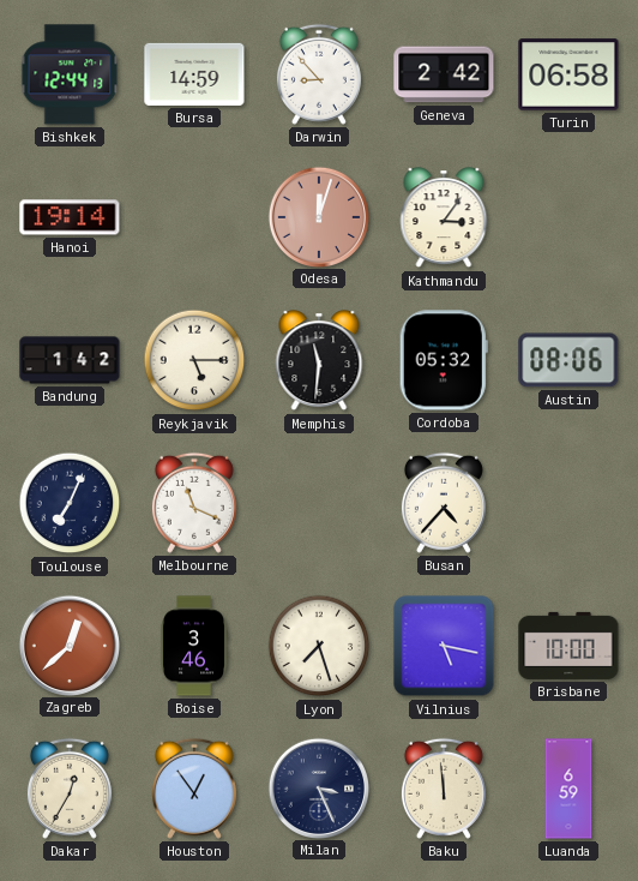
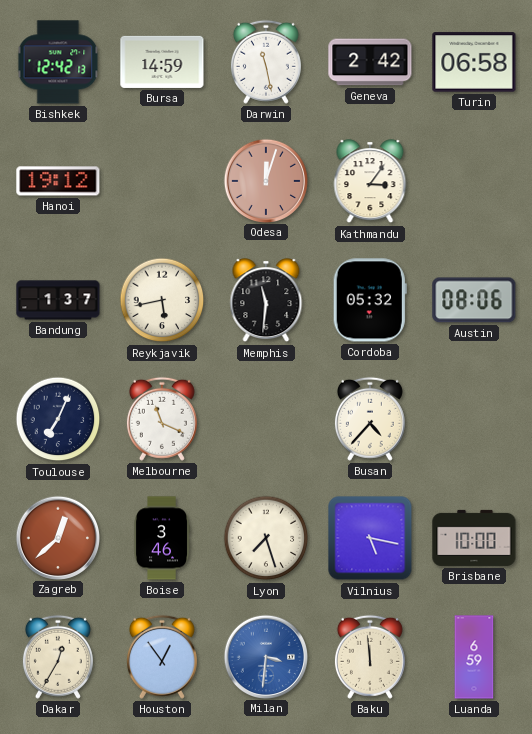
Bishkek: 12:44 -> 12:42 (58, 62)
Darwin: 8:53 -> 11:28 (266, 62)
Hanoi: 19:14 -> 19:12 (58, 181)
Bandung: 1:42 -> 1:37 (58, 300)
Reykjavik: 5:15 -> 5:43 (162, 300)
Milan: 3:26 -> 3:31 (265, 656)
Milan dial: navy -> blue (265, 656)
